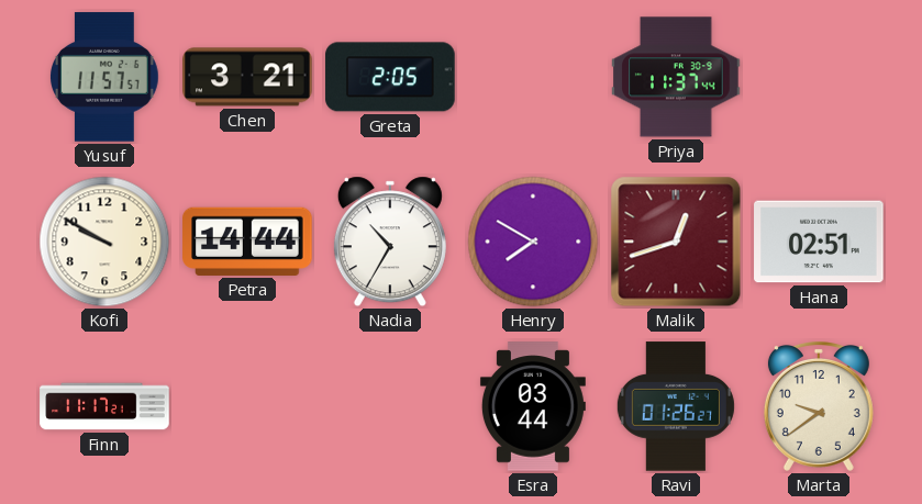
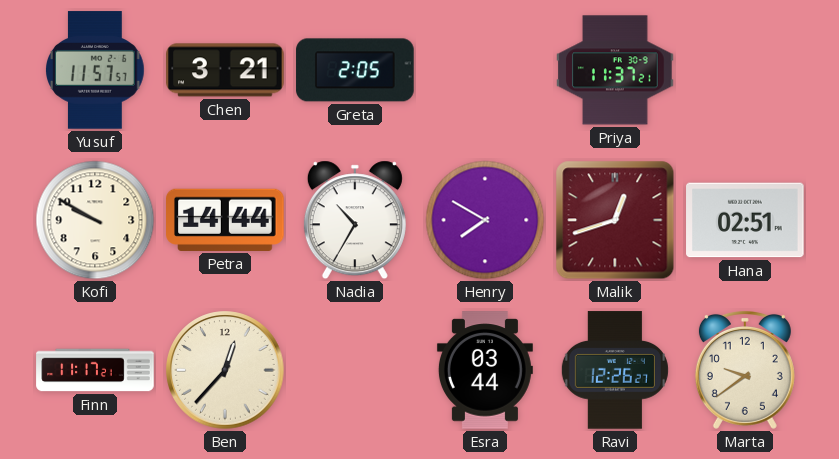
Priya: 11:37:44 -> 11:37:21 (615, 70)
Ben: none -> 12:37 (225, 370)
Ravi: 01:26 -> 12:26 (615, 370)
